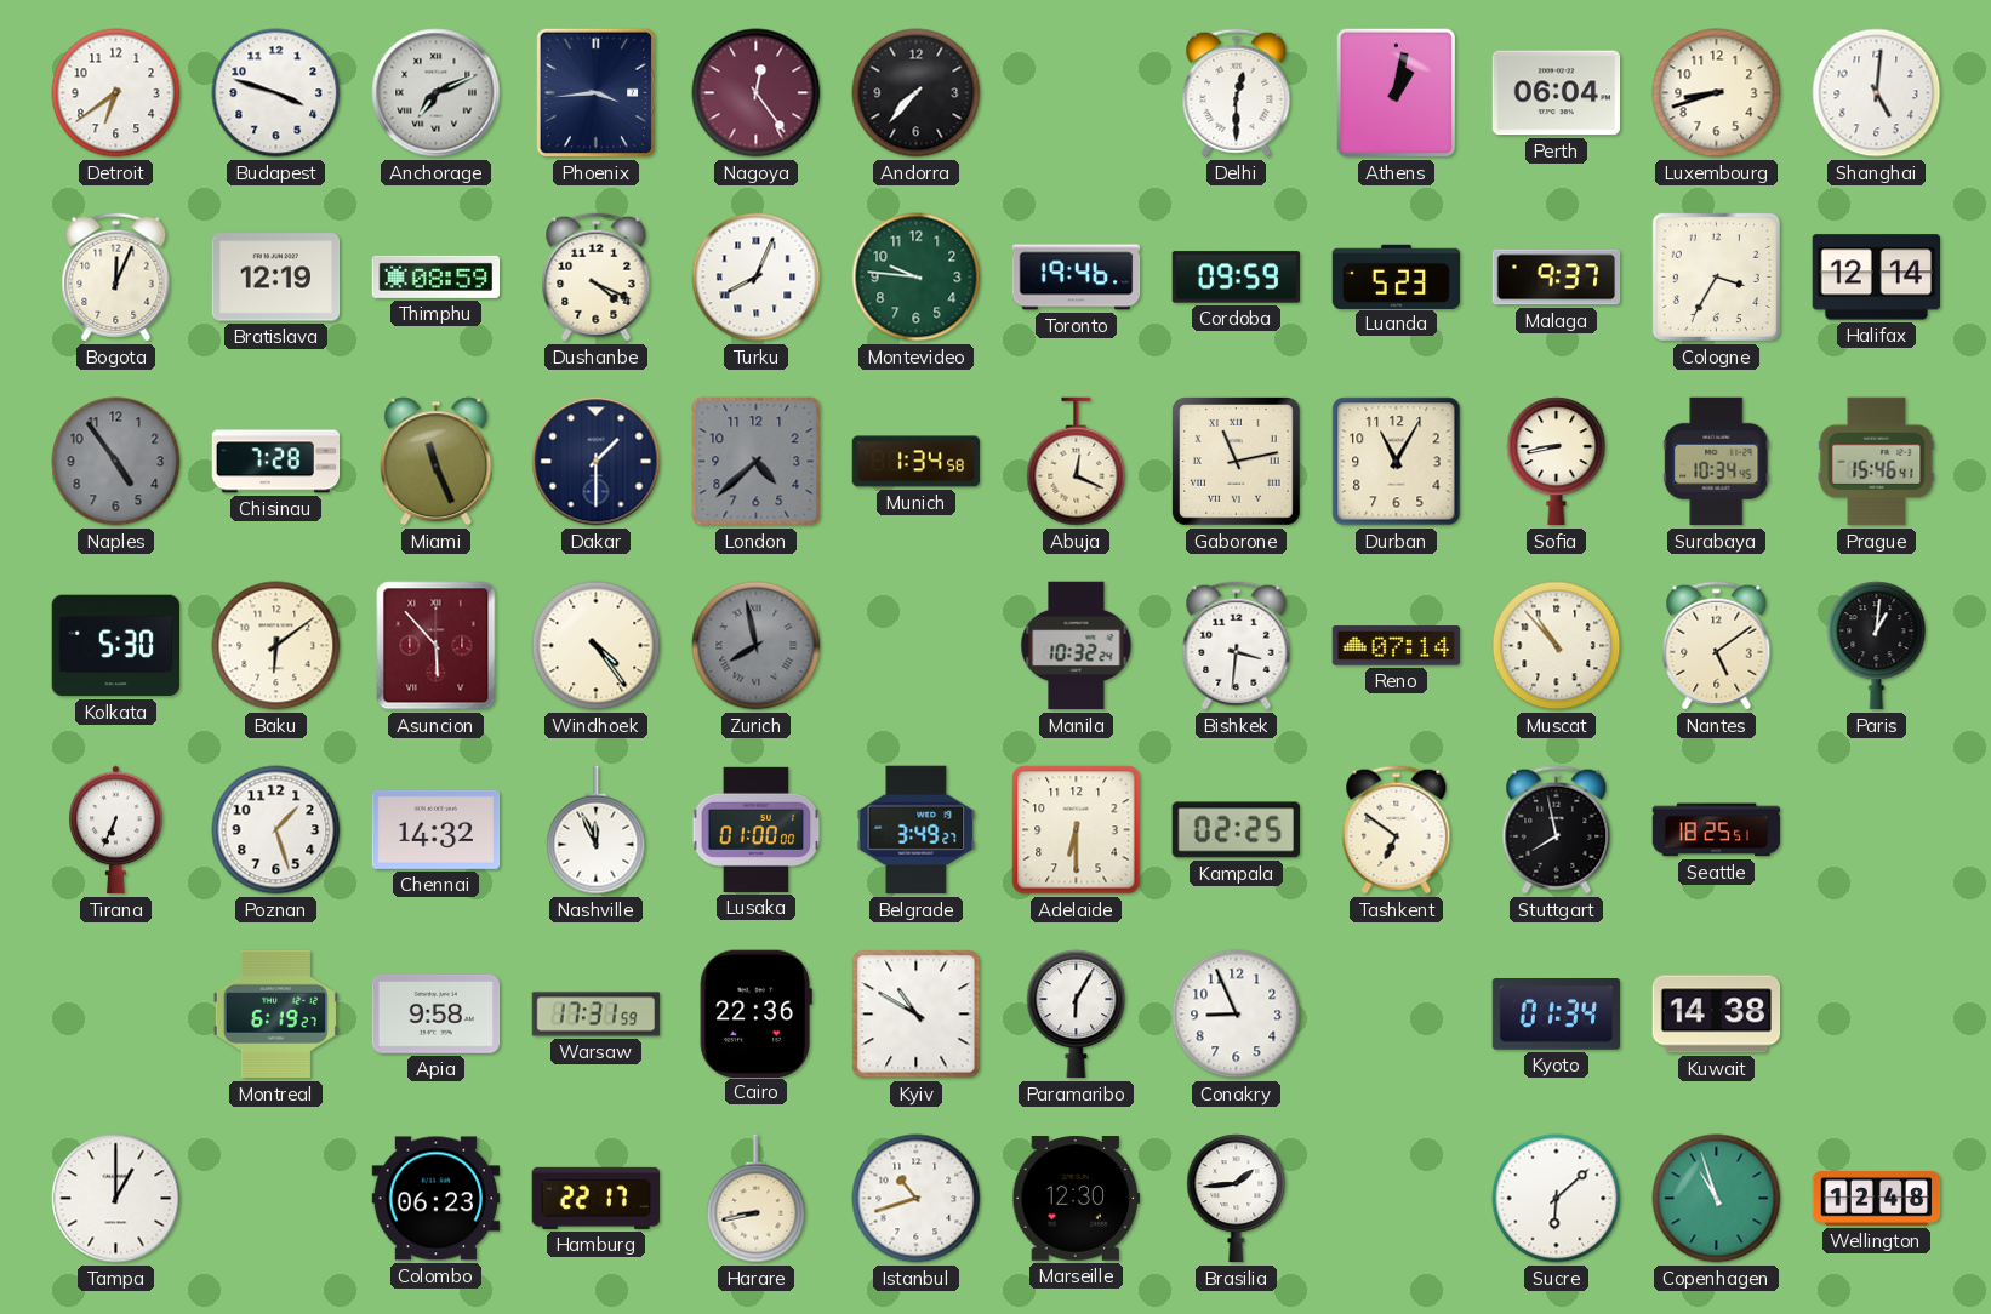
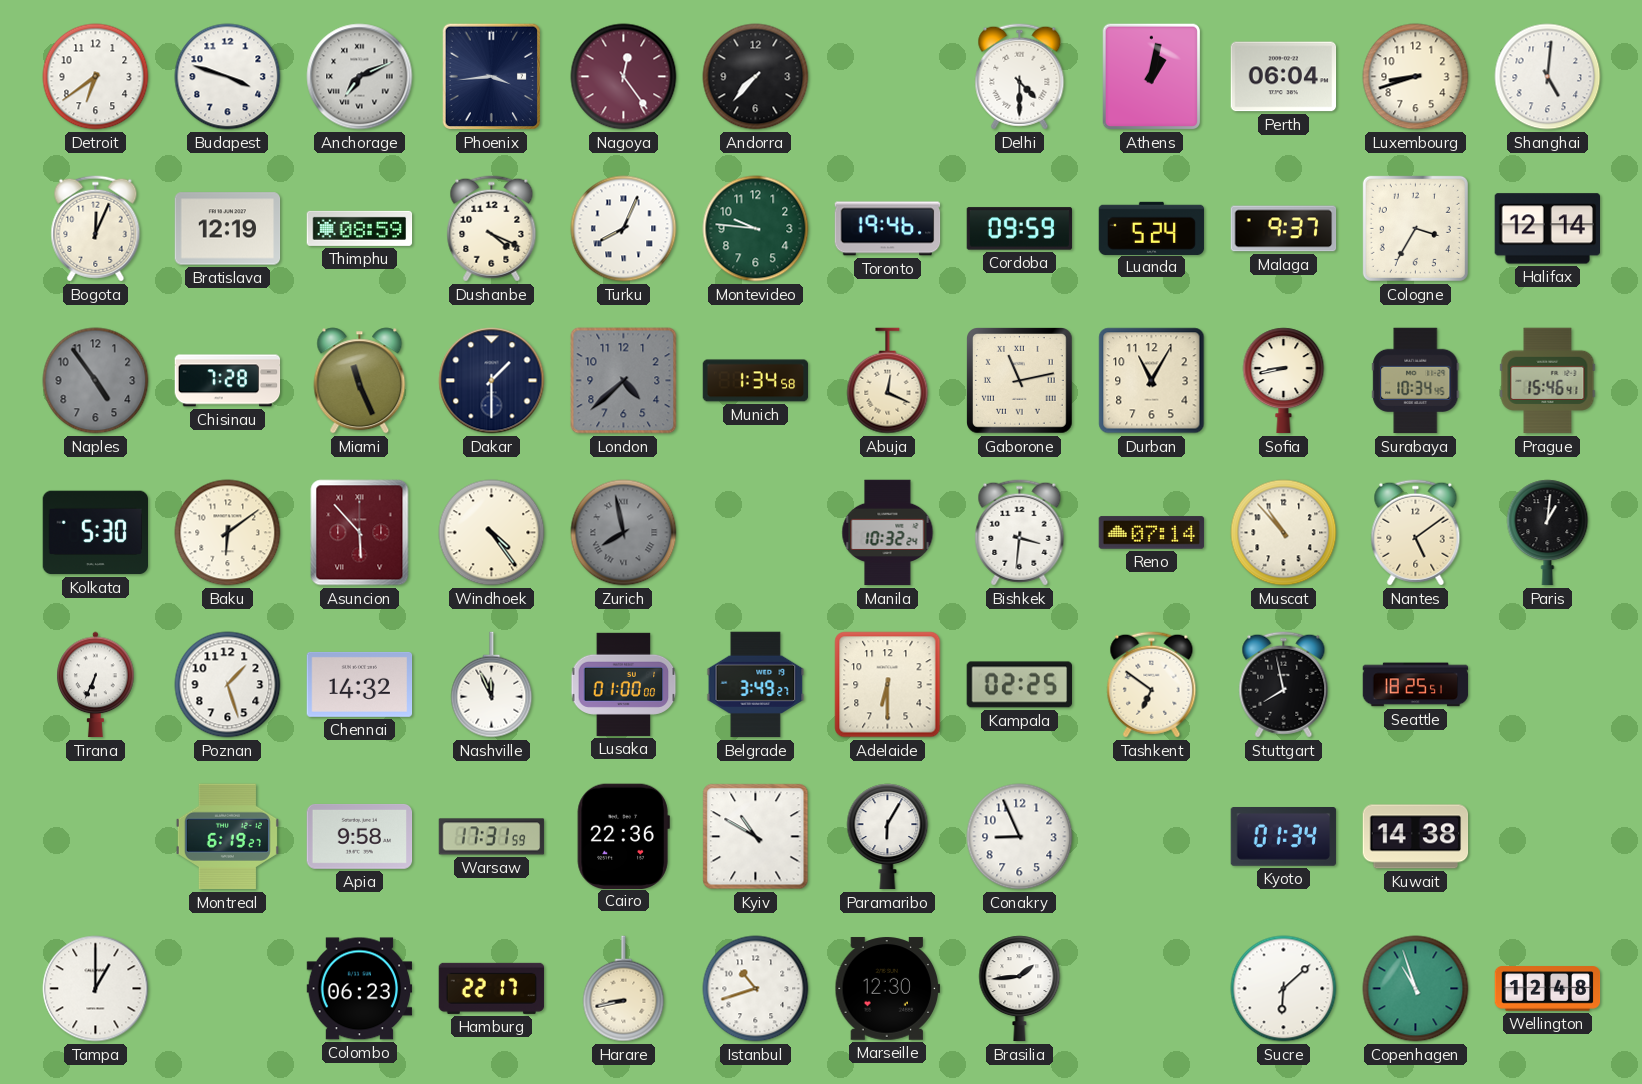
Delhi: 12:30 -> 4:30 (1020, 77)
Luanda: 5:23 -> 5:24 (1152, 228)
